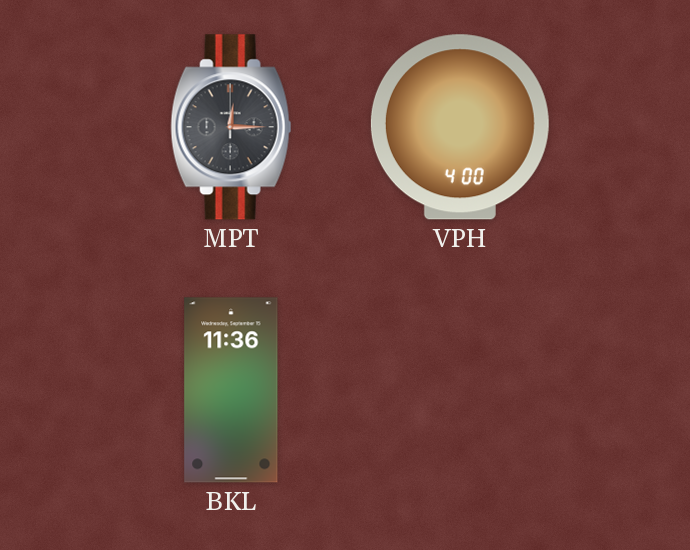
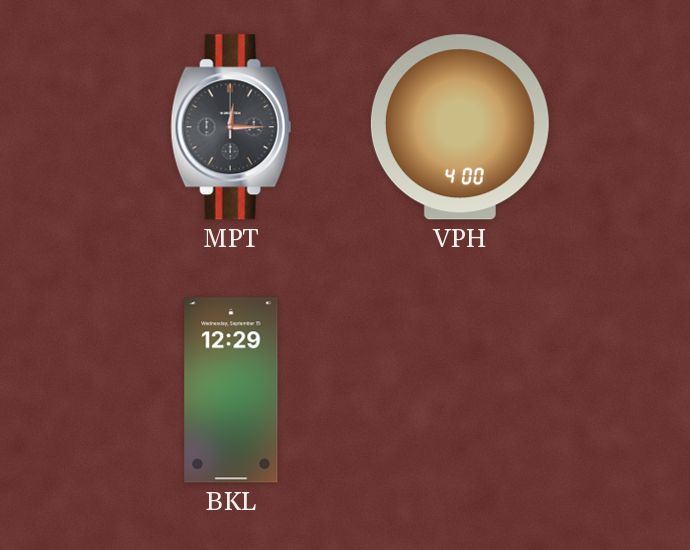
BKL: 11:36 -> 12:29 (231, 390)
